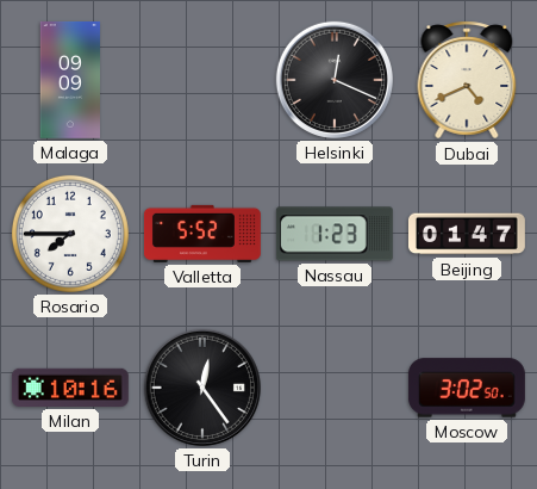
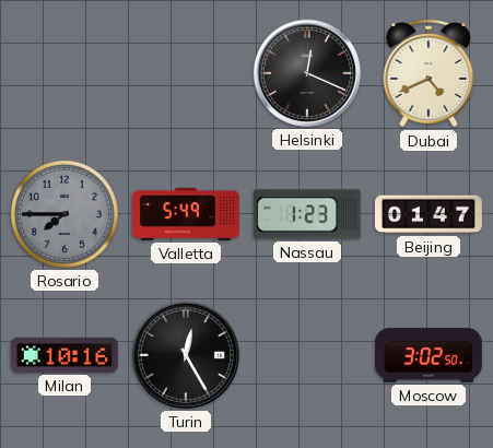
Malaga: 09:09 -> none (70, 80)
Rosario dial: white -> grey (64, 214)
Valletta: 5:52 -> 5:49 (186, 214)
Turin: 12:24 -> 12:25 (186, 355)
